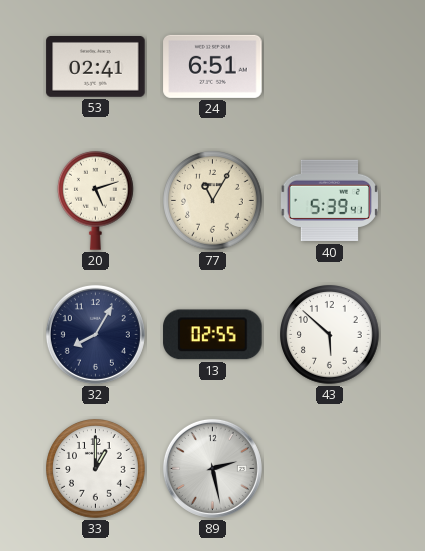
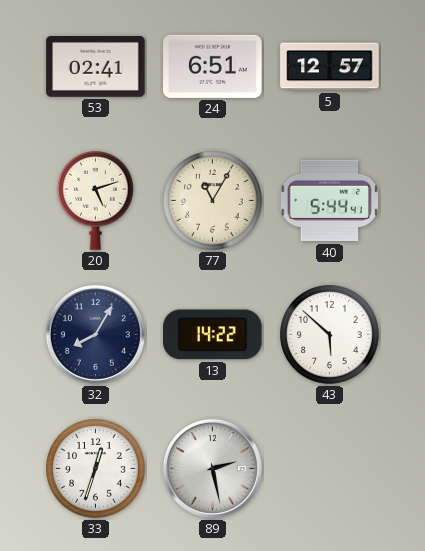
5: none -> 12:57 (330, 67)
40: 5:39 -> 5:44 (329, 201)
13: 02:55 -> 14:22 (213, 335)
33: 1:00 -> 12:33 (96, 469)
